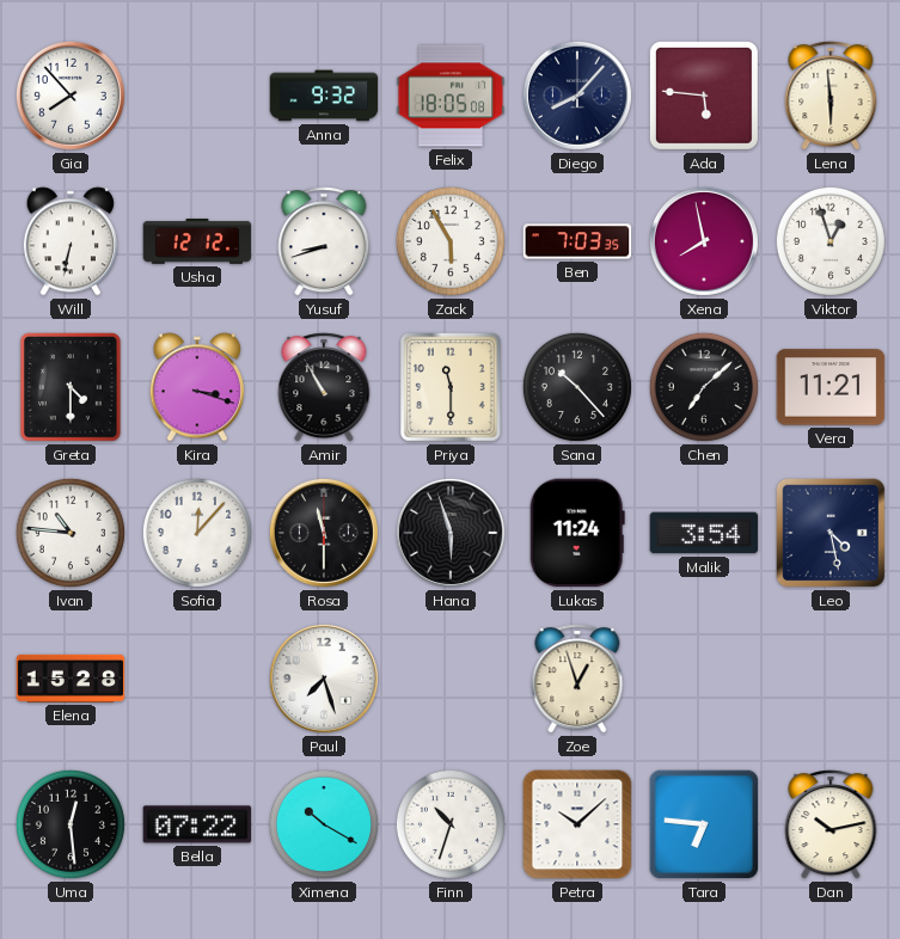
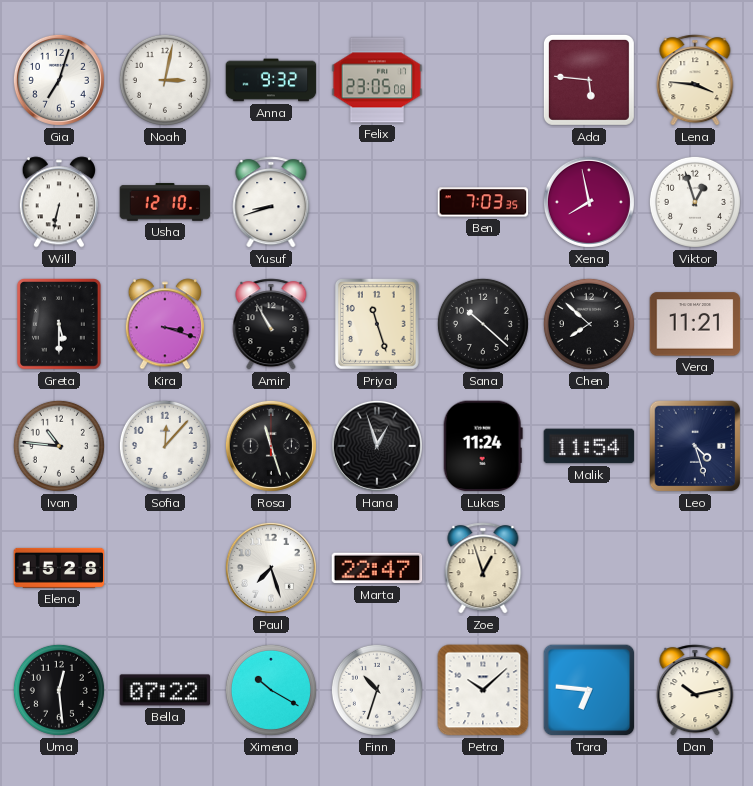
Gia: 7:53 -> 7:03 (59, 80)
Noah: none -> 3:02 (165, 80)
Felix: 18:05 -> 23:05 (377, 80)
Diego: 8:07 -> none (577, 96)
Lena: 5:59 -> 3:46 (695, 80)
Usha: 12:12 -> 12:10 (165, 202)
Zack: 5:55 -> none (451, 241)
Greta: 4:30 -> 5:30 (59, 325)
Priya: 11:30 -> 11:27 (377, 325)
Sana: 10:23 -> 10:22 (483, 324)
Chen: 7:08 -> 7:52 (589, 324)
Rosa: 11:30 -> 11:27 (271, 446)
Hana: 5:57 -> 12:57 (377, 446)
Malik: 3:54 -> 11:54 (589, 446)
Leo: 4:28 -> 4:27 (695, 446)
Marta: none -> 22:47 (377, 568)
